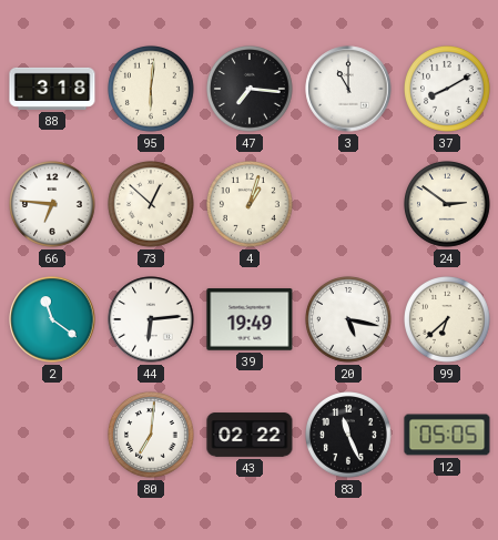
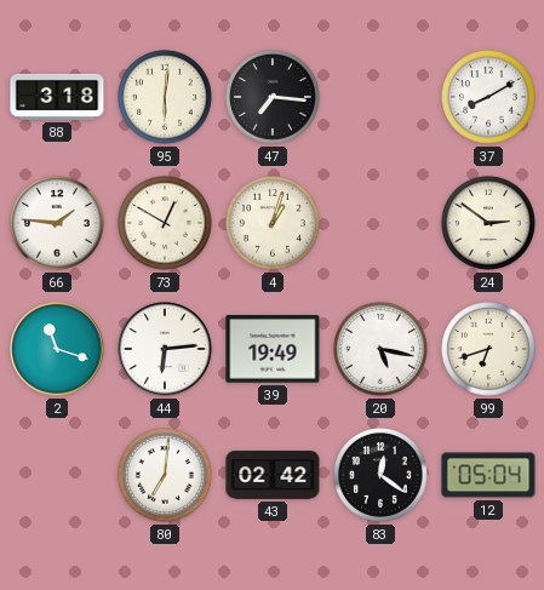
3: 11:00 -> none (348, 89)
66: 6:46 -> 1:46 (58, 224)
73: 12:52 -> 12:50 (166, 224)
2: 11:21 -> 11:18 (57, 349)
99: 6:38 -> 6:42 (489, 350)
43: 02:22 -> 02:42 (273, 475)
83: 11:26 -> 12:21 (382, 476)
12: 05:05 -> 05:04 (488, 475)
